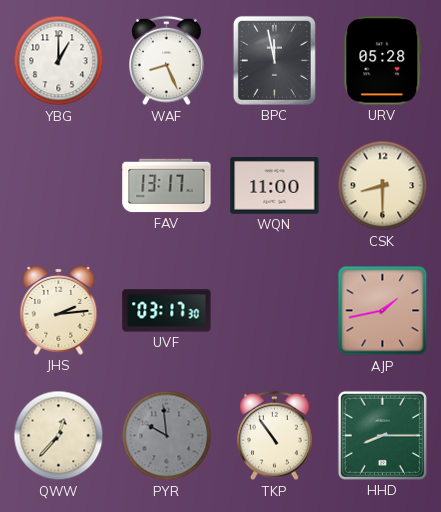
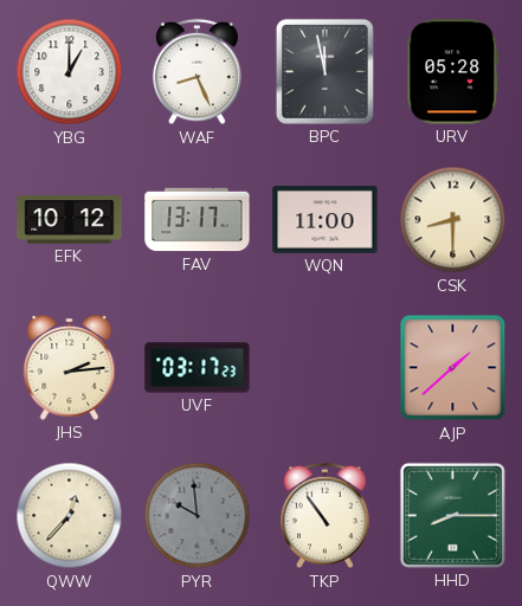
EFK: none -> 10:12 (70, 220)
UVF: 03:17:30 -> 03:17:23 (198, 368)
AJP: 1:43 -> 1:38 (453, 368)
